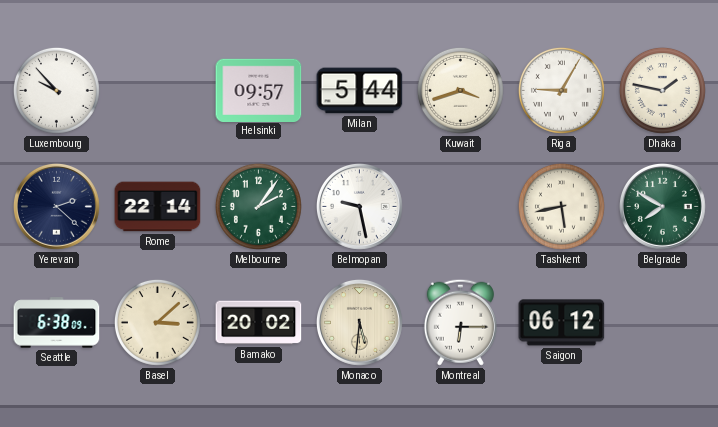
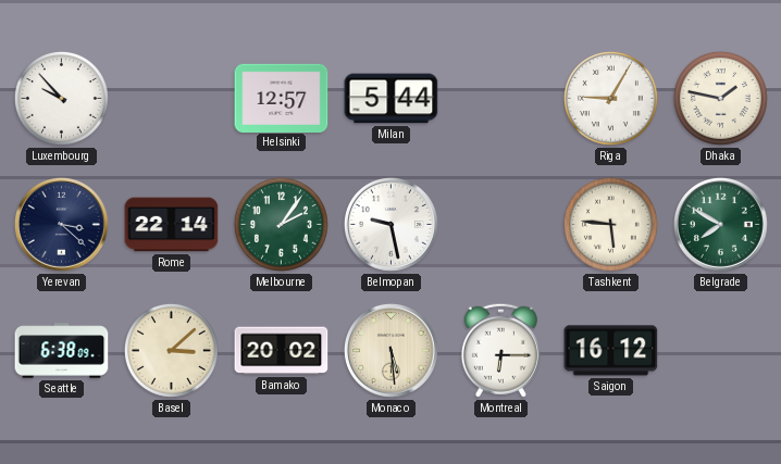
Helsinki: 09:57 -> 12:57 (282, 98)
Kuwait: 3:42 -> none (460, 90)
Yerevan: 2:22 -> 3:22 (61, 224)
Tashkent: 5:43 -> 5:46 (610, 224)
Monaco: 5:31 -> 5:29 (390, 350)
Saigon: 06:12 -> 16:12 (611, 351)
